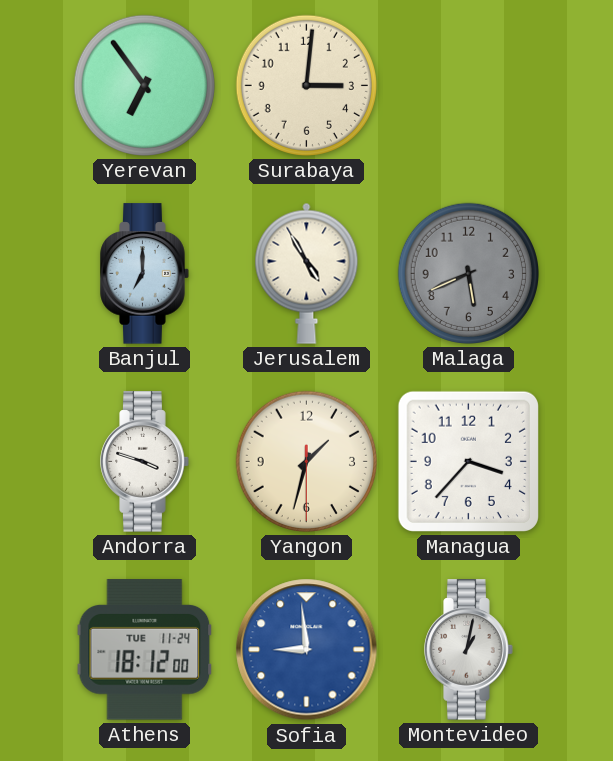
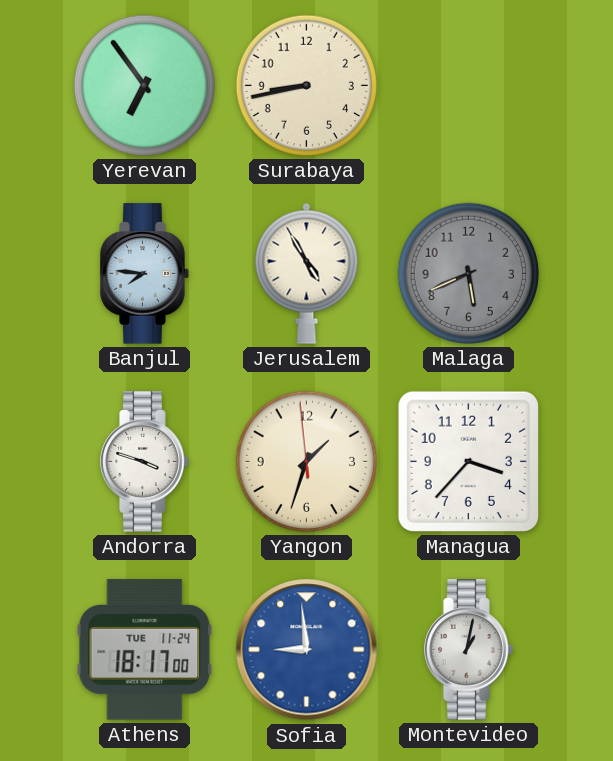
Surabaya: 3:01 -> 8:43 (306, 85)
Banjul: 7:00 -> 7:46 (145, 274)
Yangon: 1:32:30 -> 1:32:59 (306, 461)
Athens: 18:12 -> 18:17 (145, 650)
